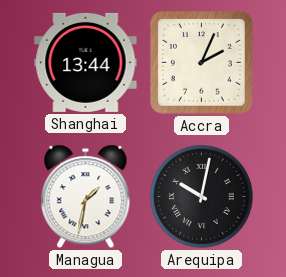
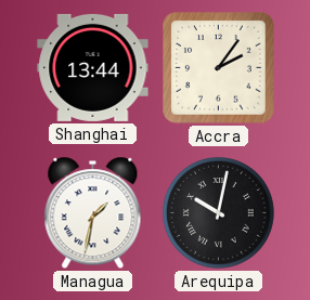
Accra: 2:04 -> 2:06 (219, 68)
